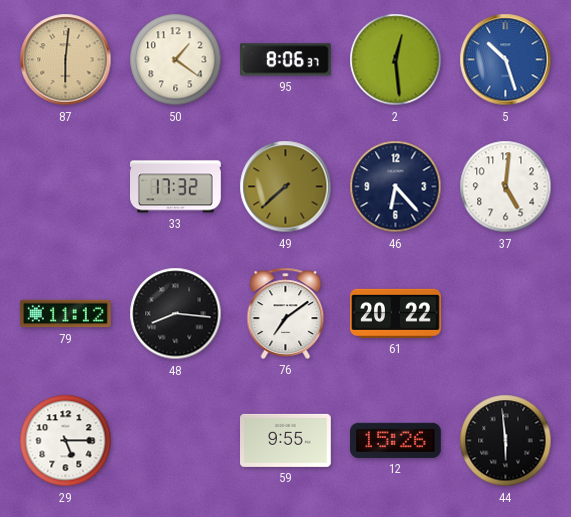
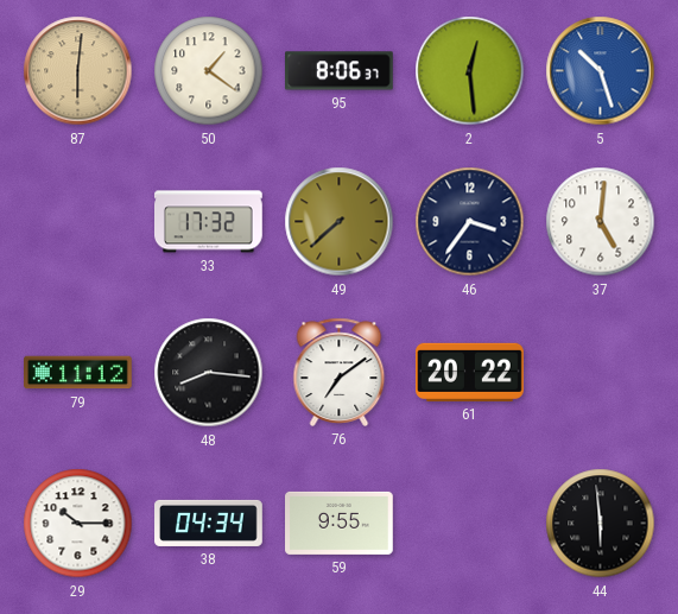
46: 6:23 -> 3:36 (470, 222)
29: 5:15 -> 10:15 (78, 524)
38: none -> 04:34 (209, 523)
12: 15:26 -> none (396, 440)
